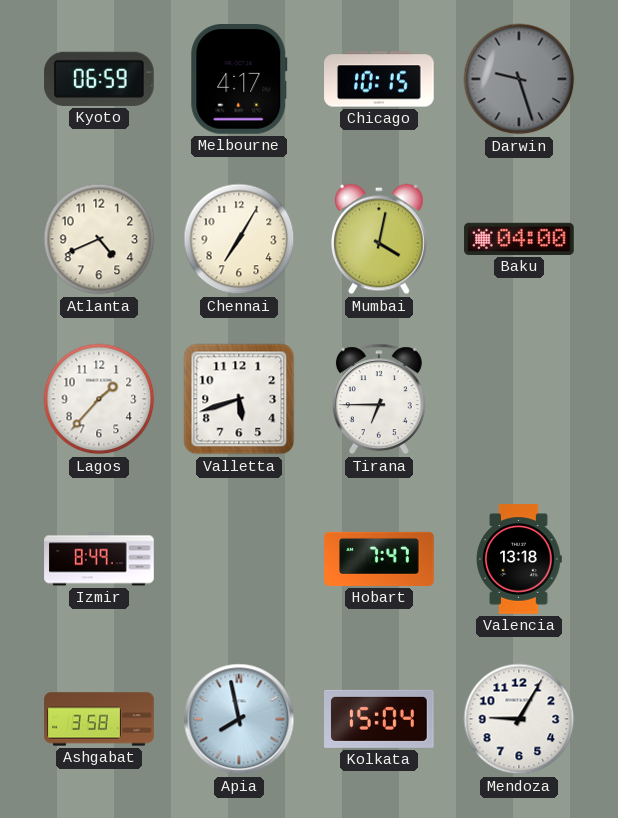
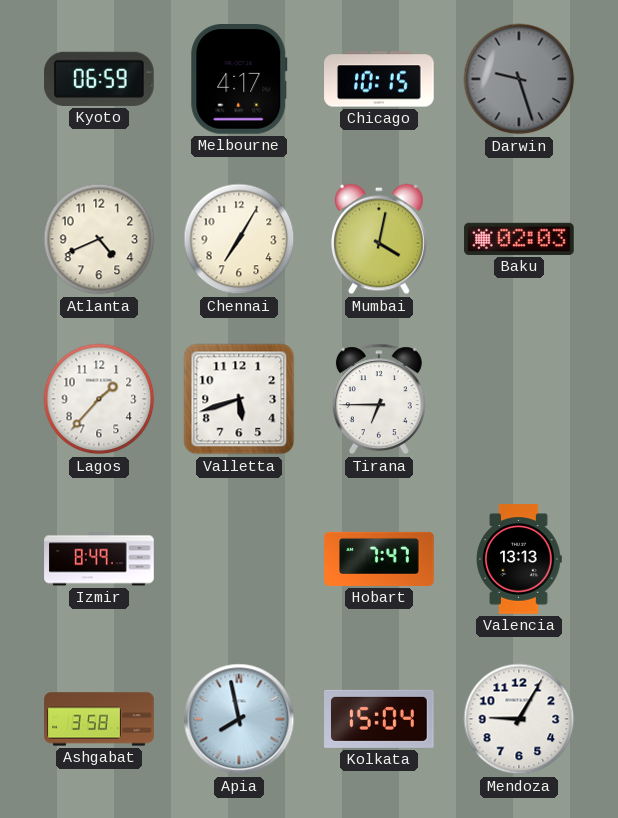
Baku: 04:00 -> 02:03 (519, 239)
Valencia: 13:18 -> 13:13 (519, 559)
